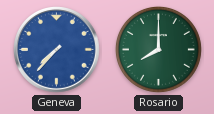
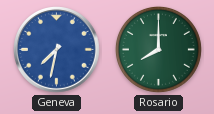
Geneva: 7:37 -> 7:32 (57, 50)
